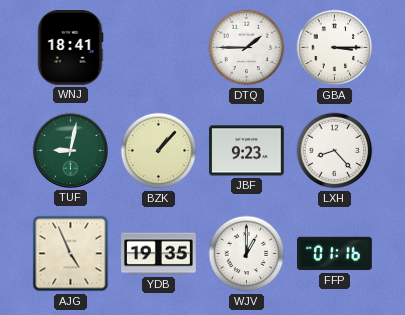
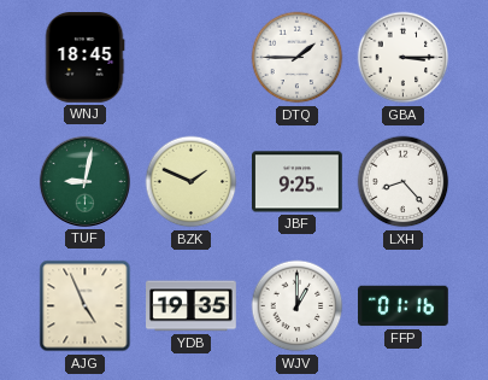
WNJ: 18:41 -> 18:45 (84, 58)
BZK: 1:07 -> 1:49 (192, 182)
JBF: 9:23 -> 9:25 (298, 182)
